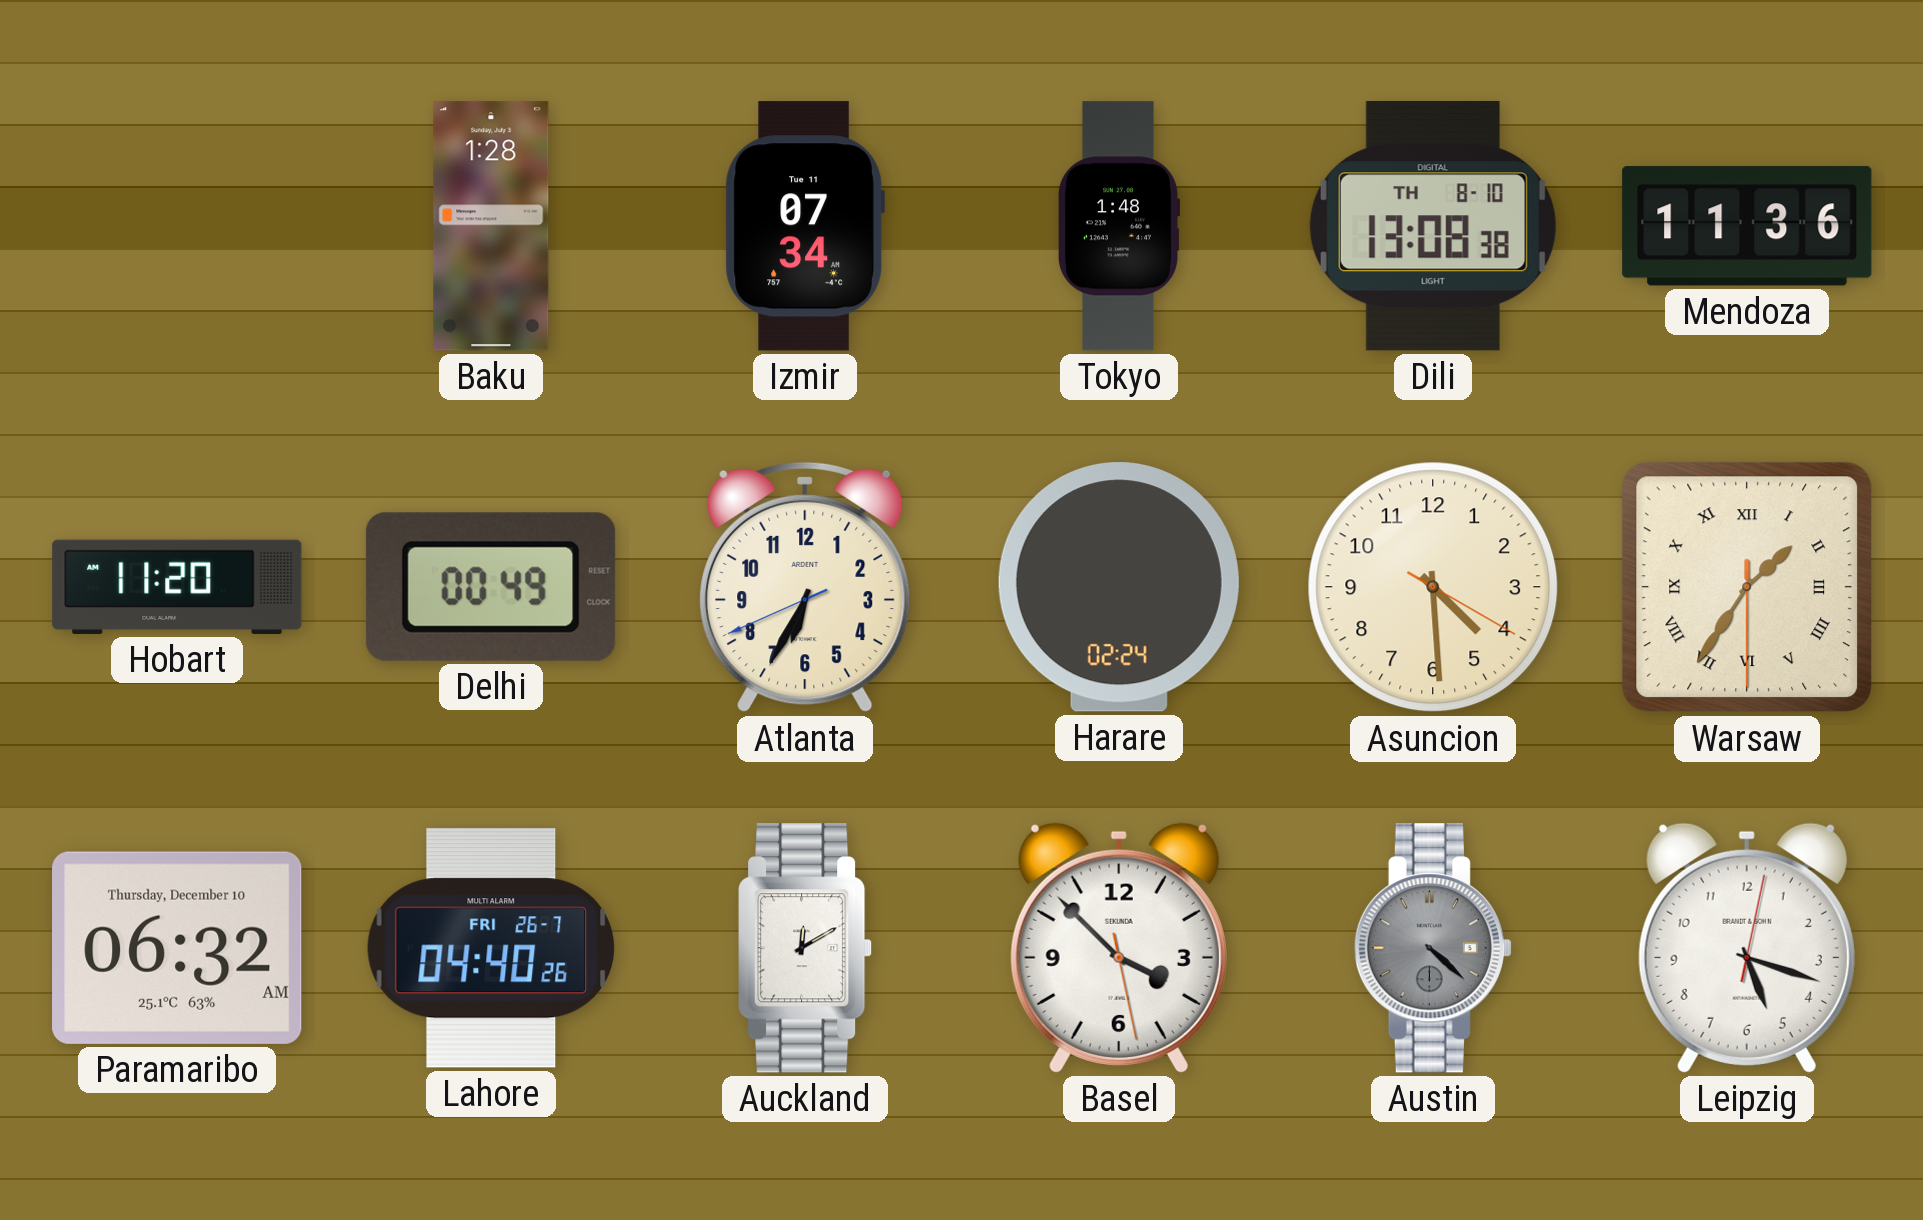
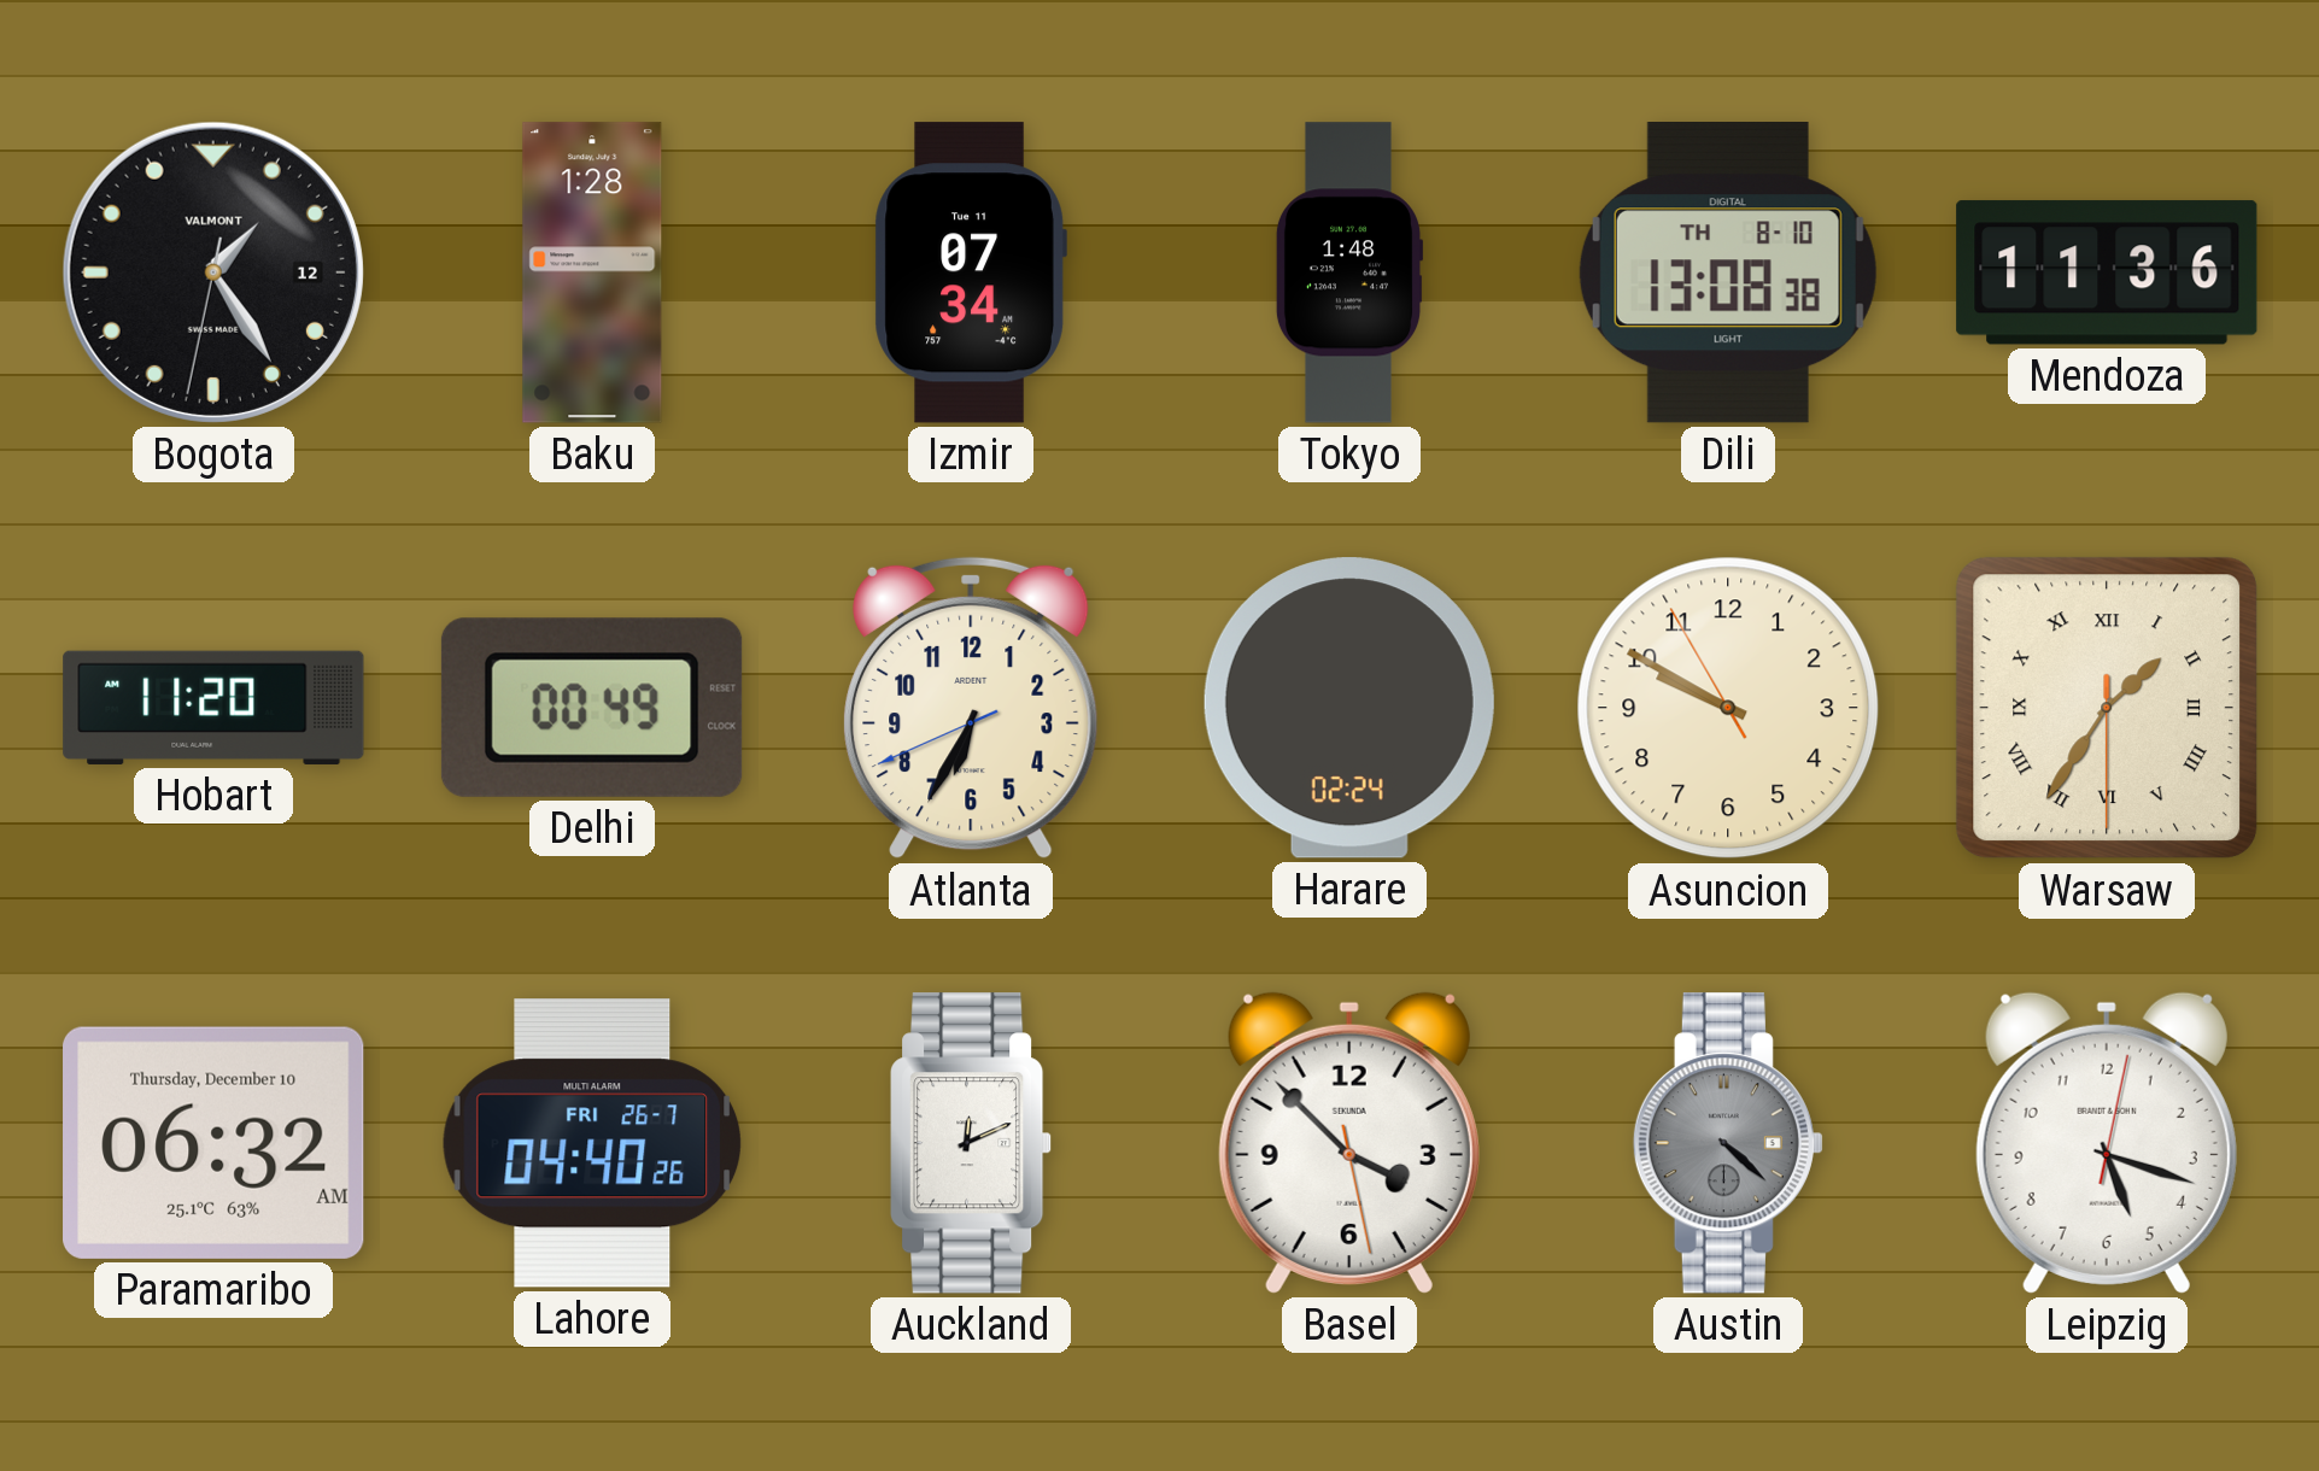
Bogota: none -> 1:24 (213, 272)
Asuncion: 4:29 -> 9:49 (1728, 708)
Auckland: 12:10 -> 12:11 (972, 1143)
